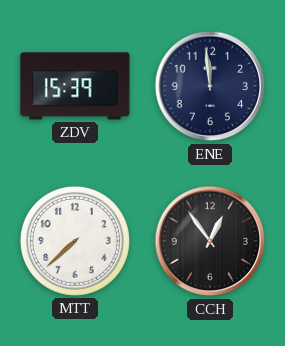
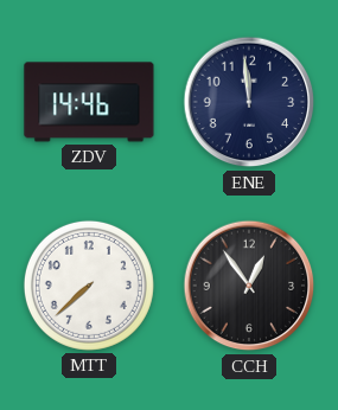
ZDV: 15:39 -> 14:46 (89, 102)
